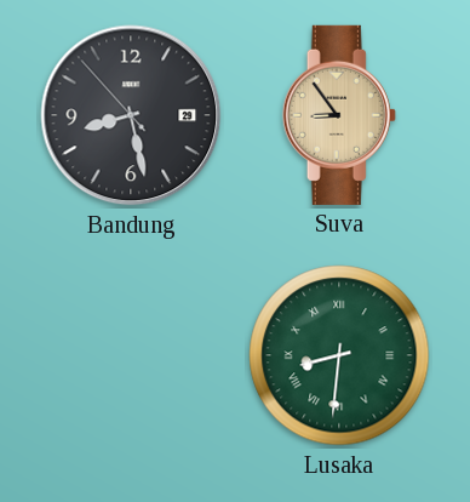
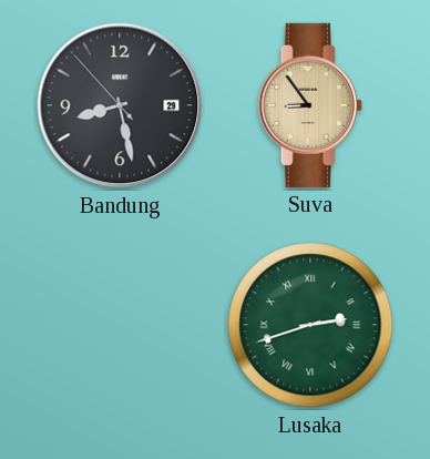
Lusaka: 8:31 -> 2:42 (310, 325)
